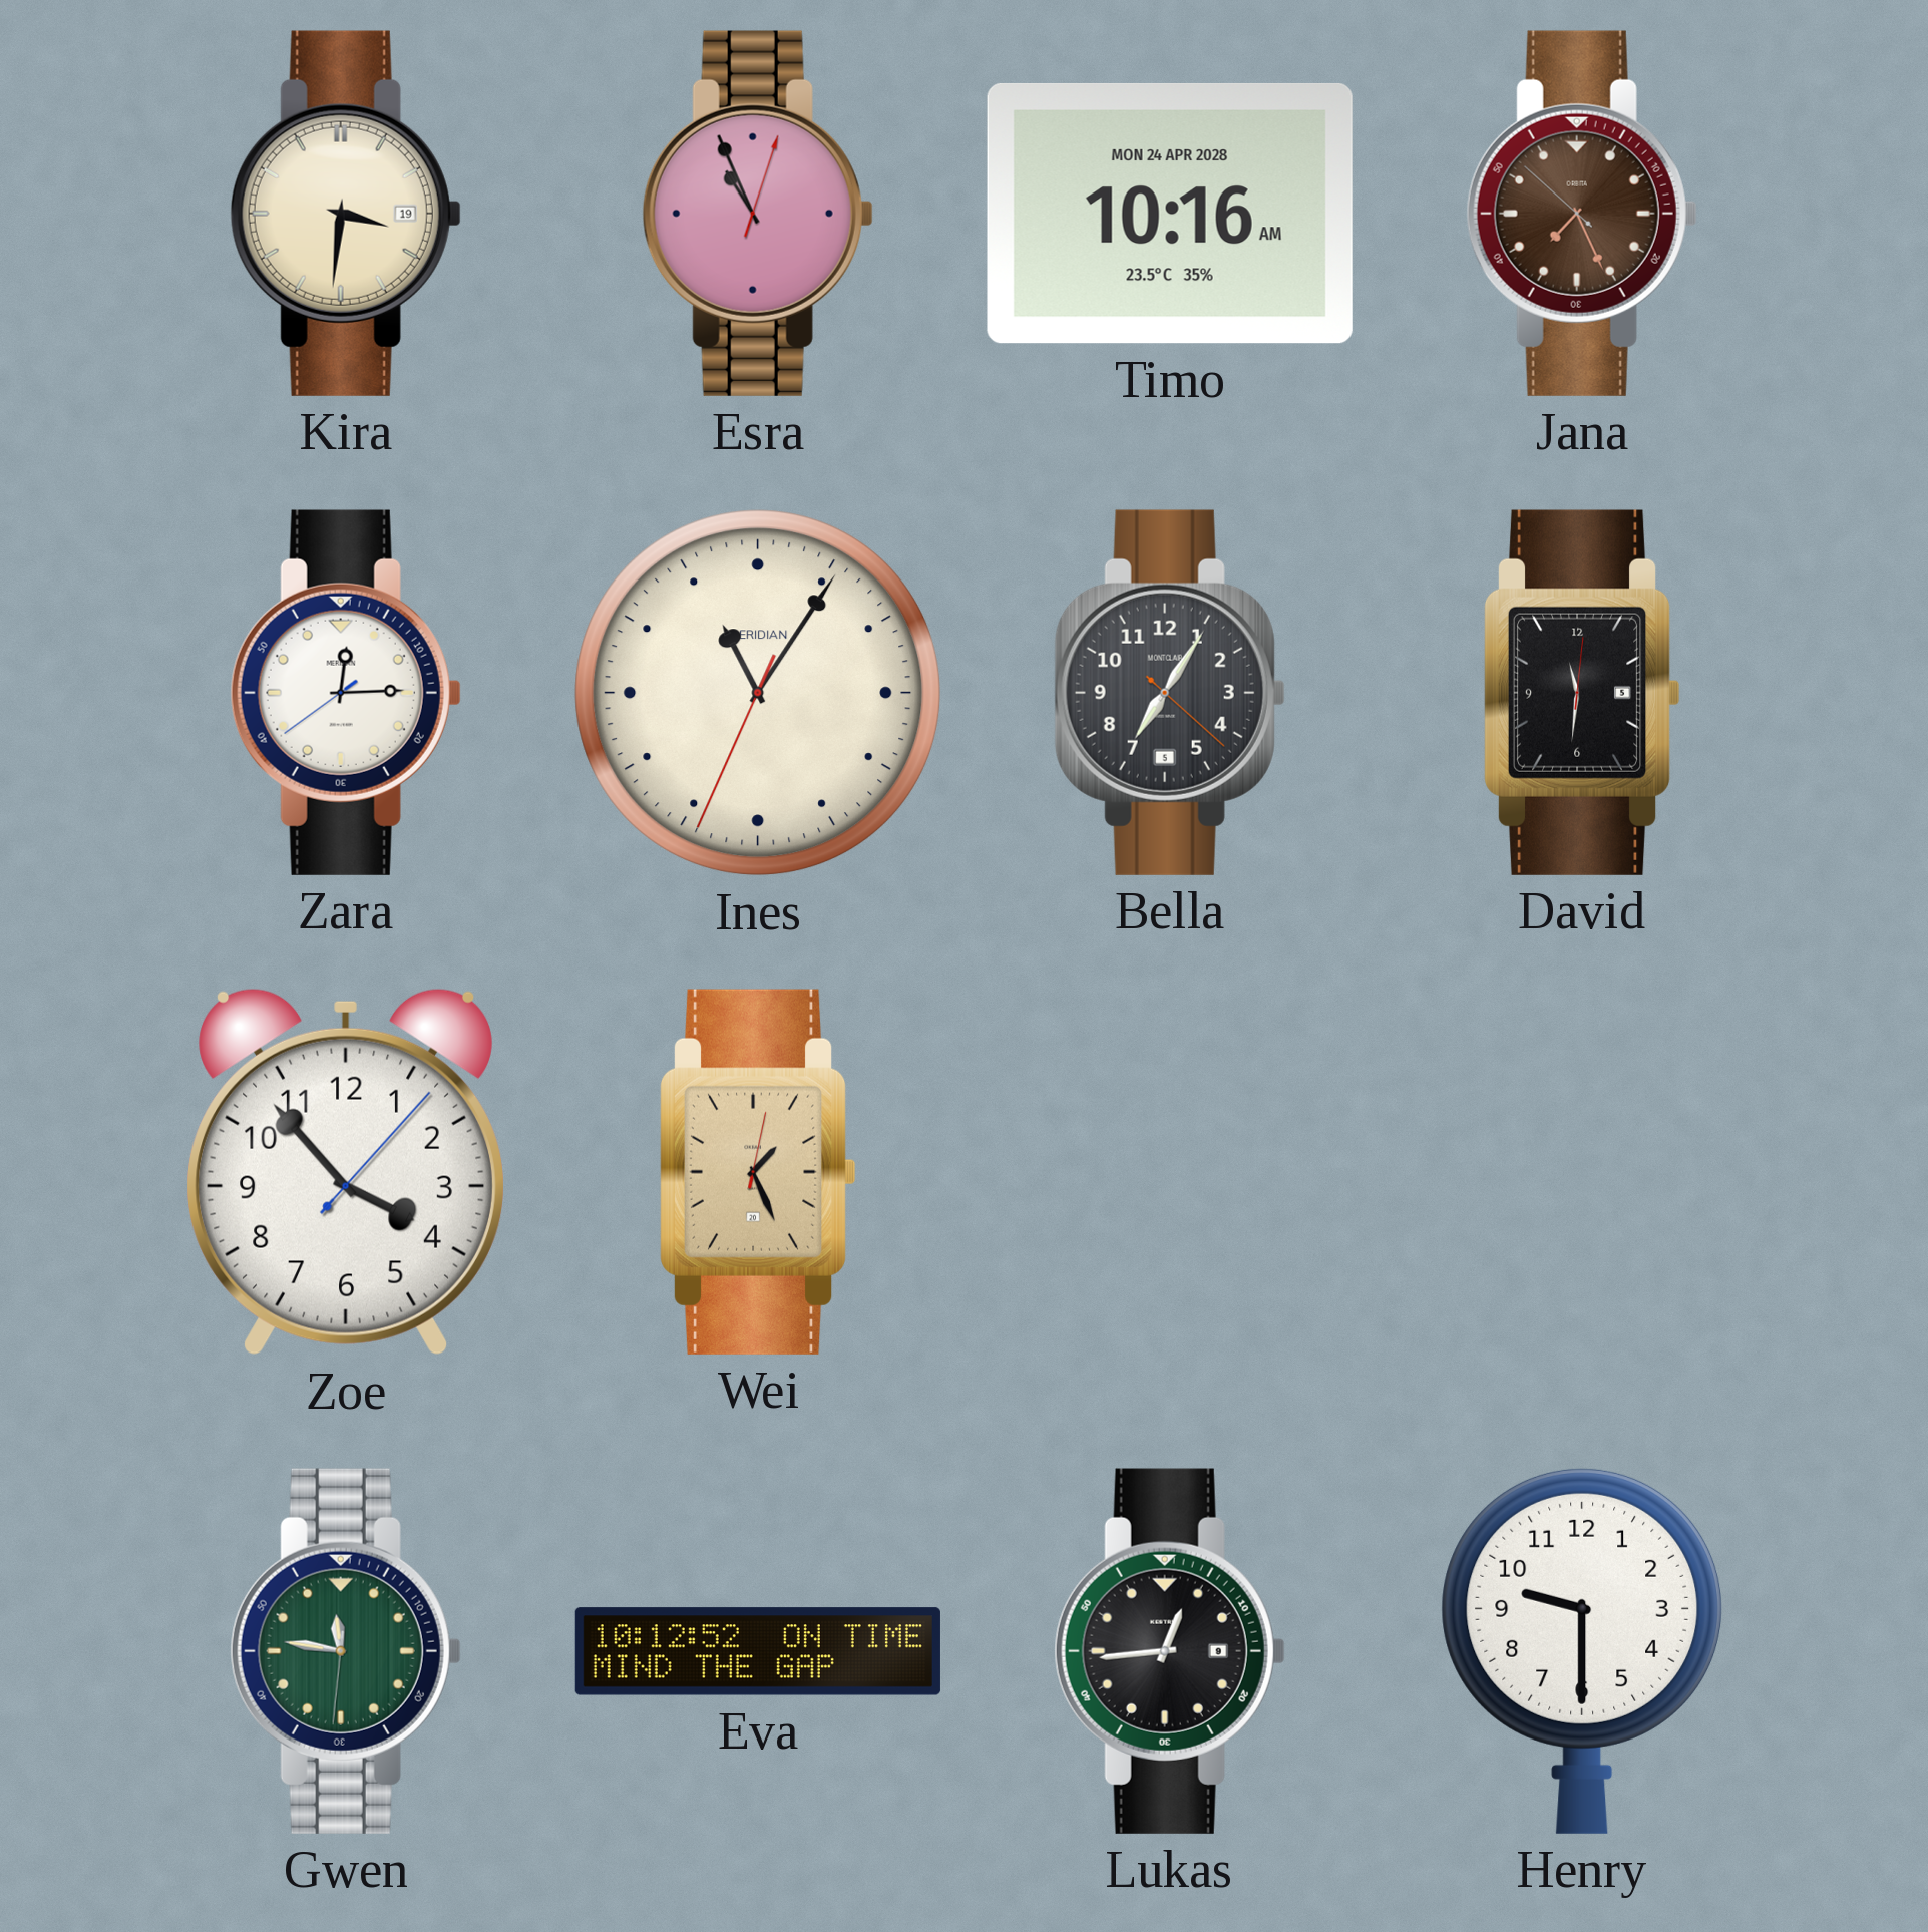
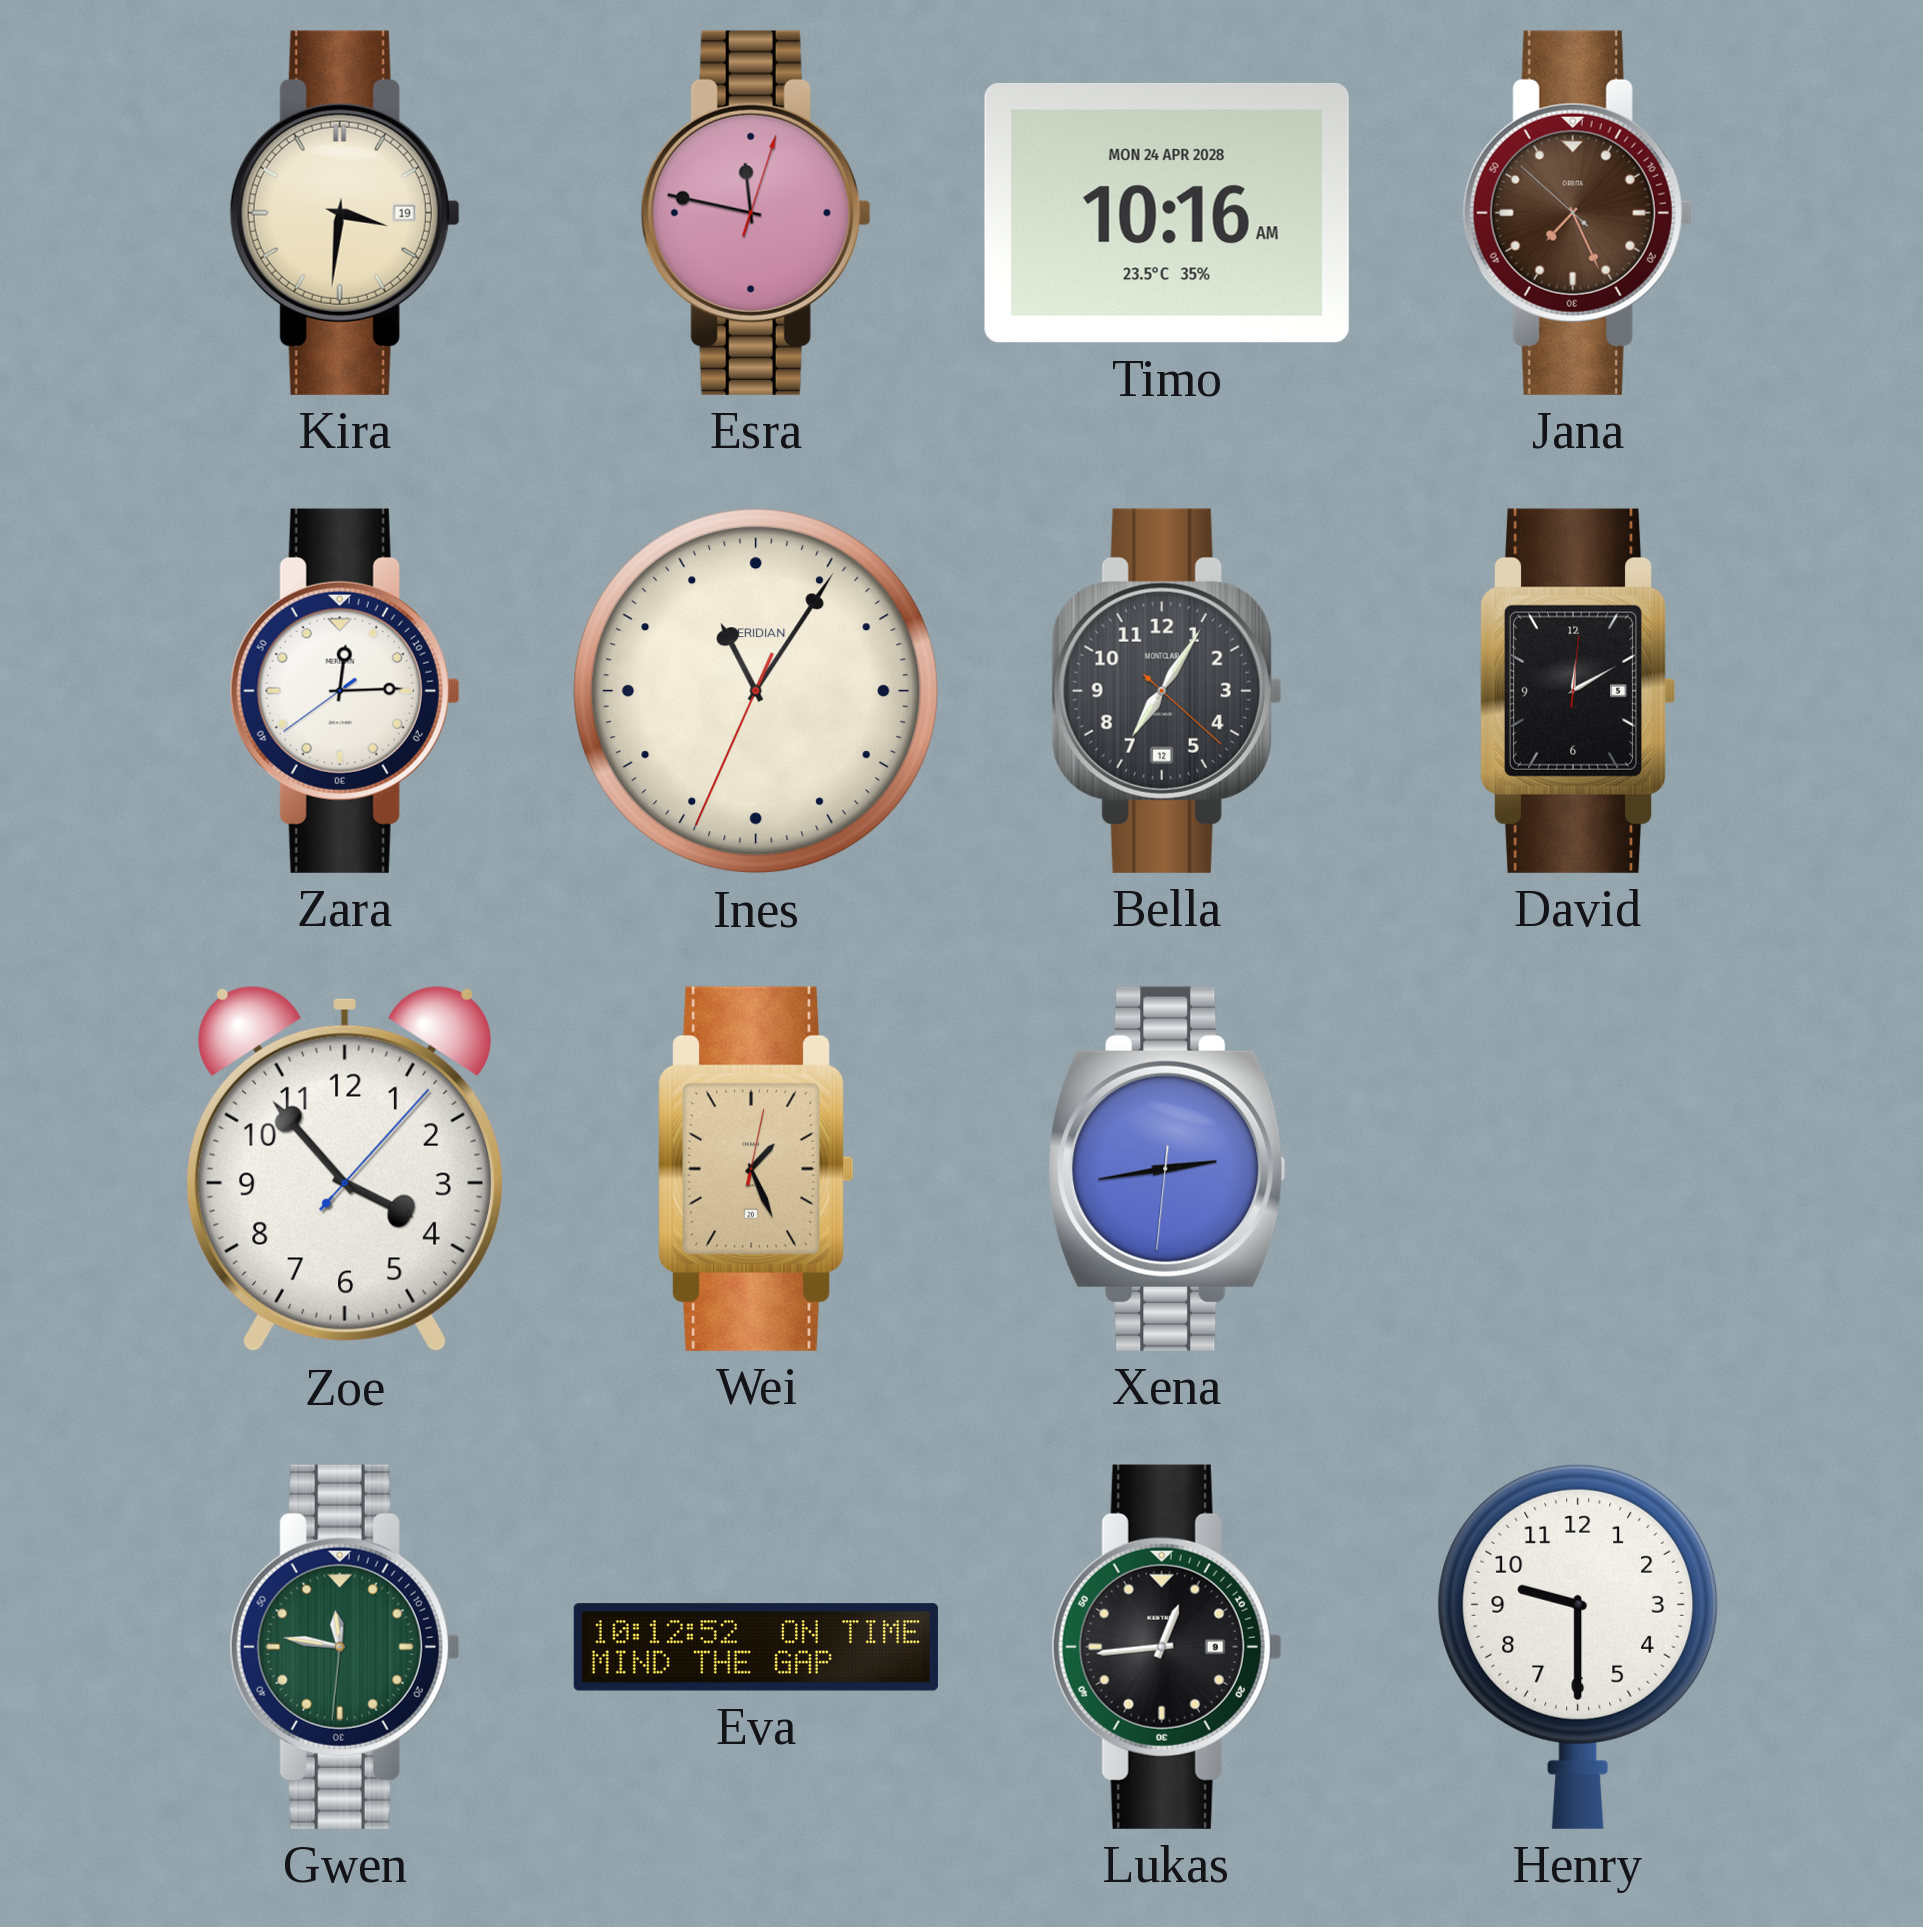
Esra: 10:56 -> 11:47 (756, 213)
Bella date: 5 -> 12 (1167, 691)
David: 11:31 -> 12:10 (1578, 691)
Xena: none -> 2:43 (1167, 1169)
